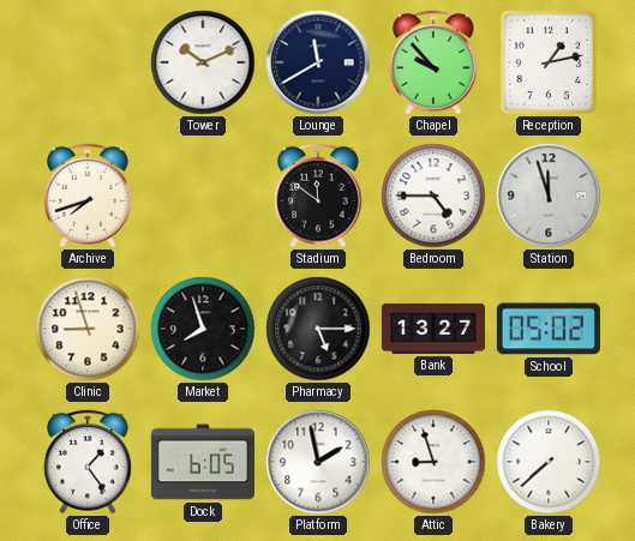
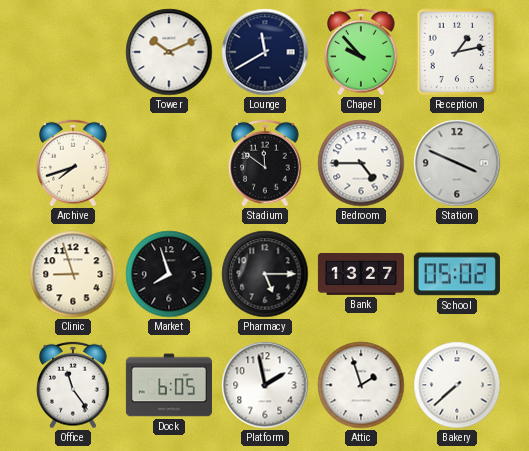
Station: 11:57 -> 3:49 (457, 163)
Office: 1:24 -> 11:24 (74, 385)
Attic: 8:57 -> 1:57 (361, 385)
